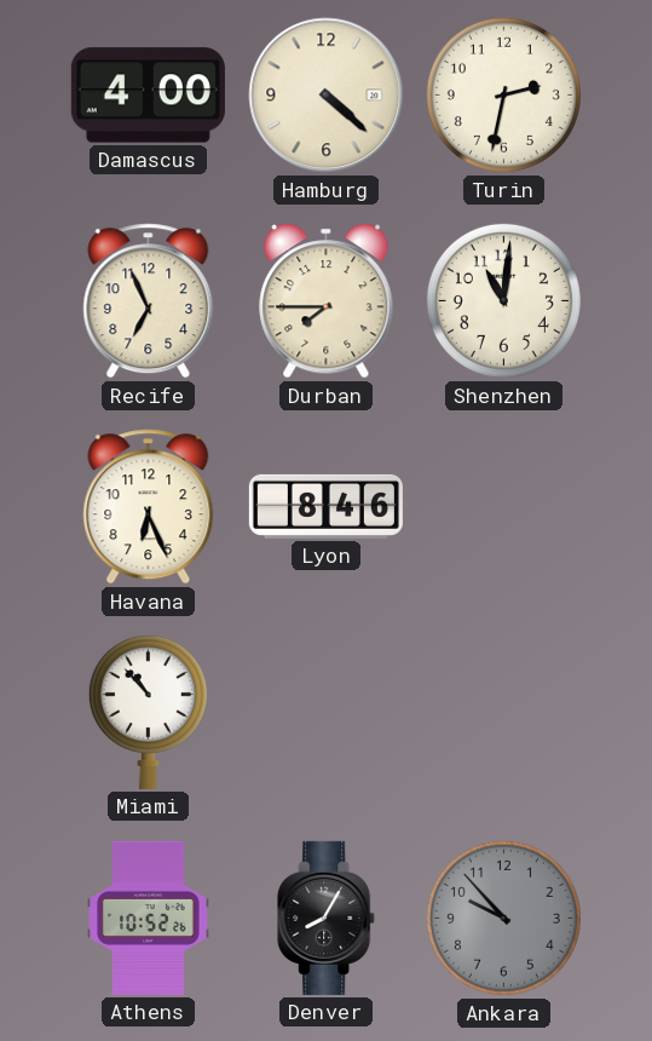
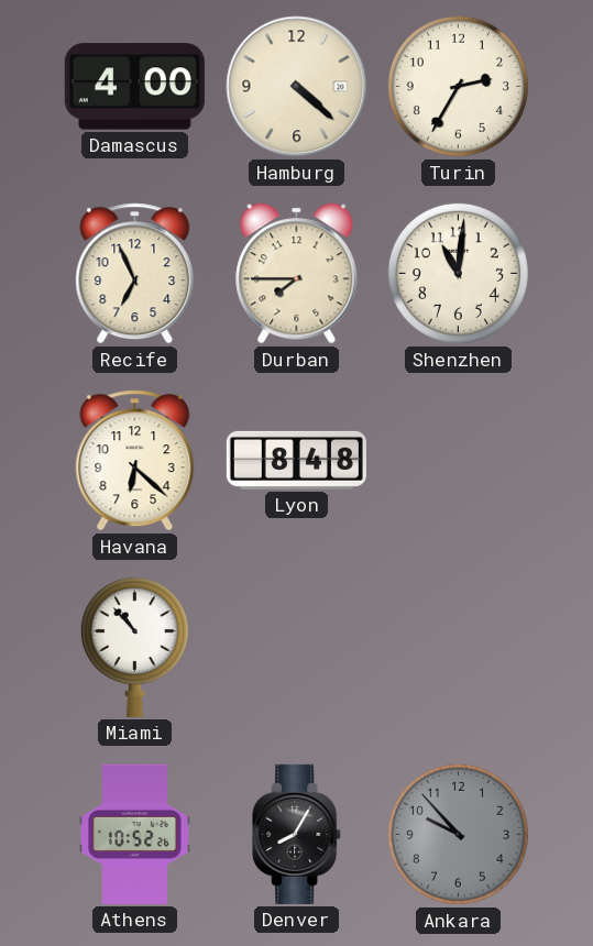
Turin: 2:32 -> 2:35 (458, 86)
Havana: 6:26 -> 6:22 (135, 461)
Lyon: 8:46 -> 8:48 (296, 460)
